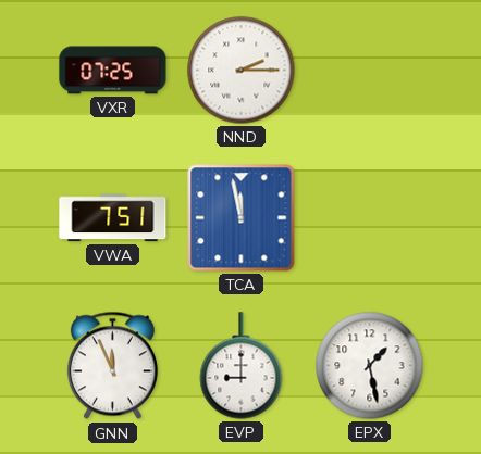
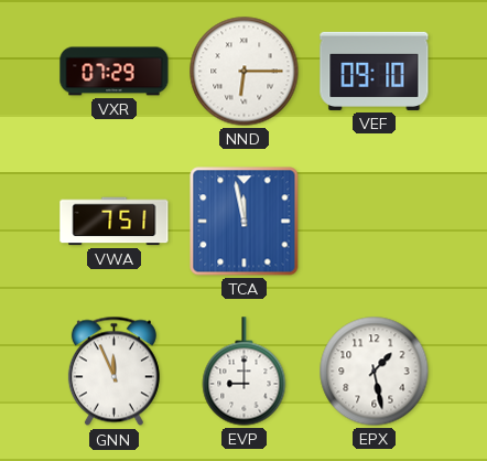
VXR: 07:25 -> 07:29 (115, 72)
NND: 2:15 -> 6:15 (245, 72)
VEF: none -> 09:10 (375, 71)
